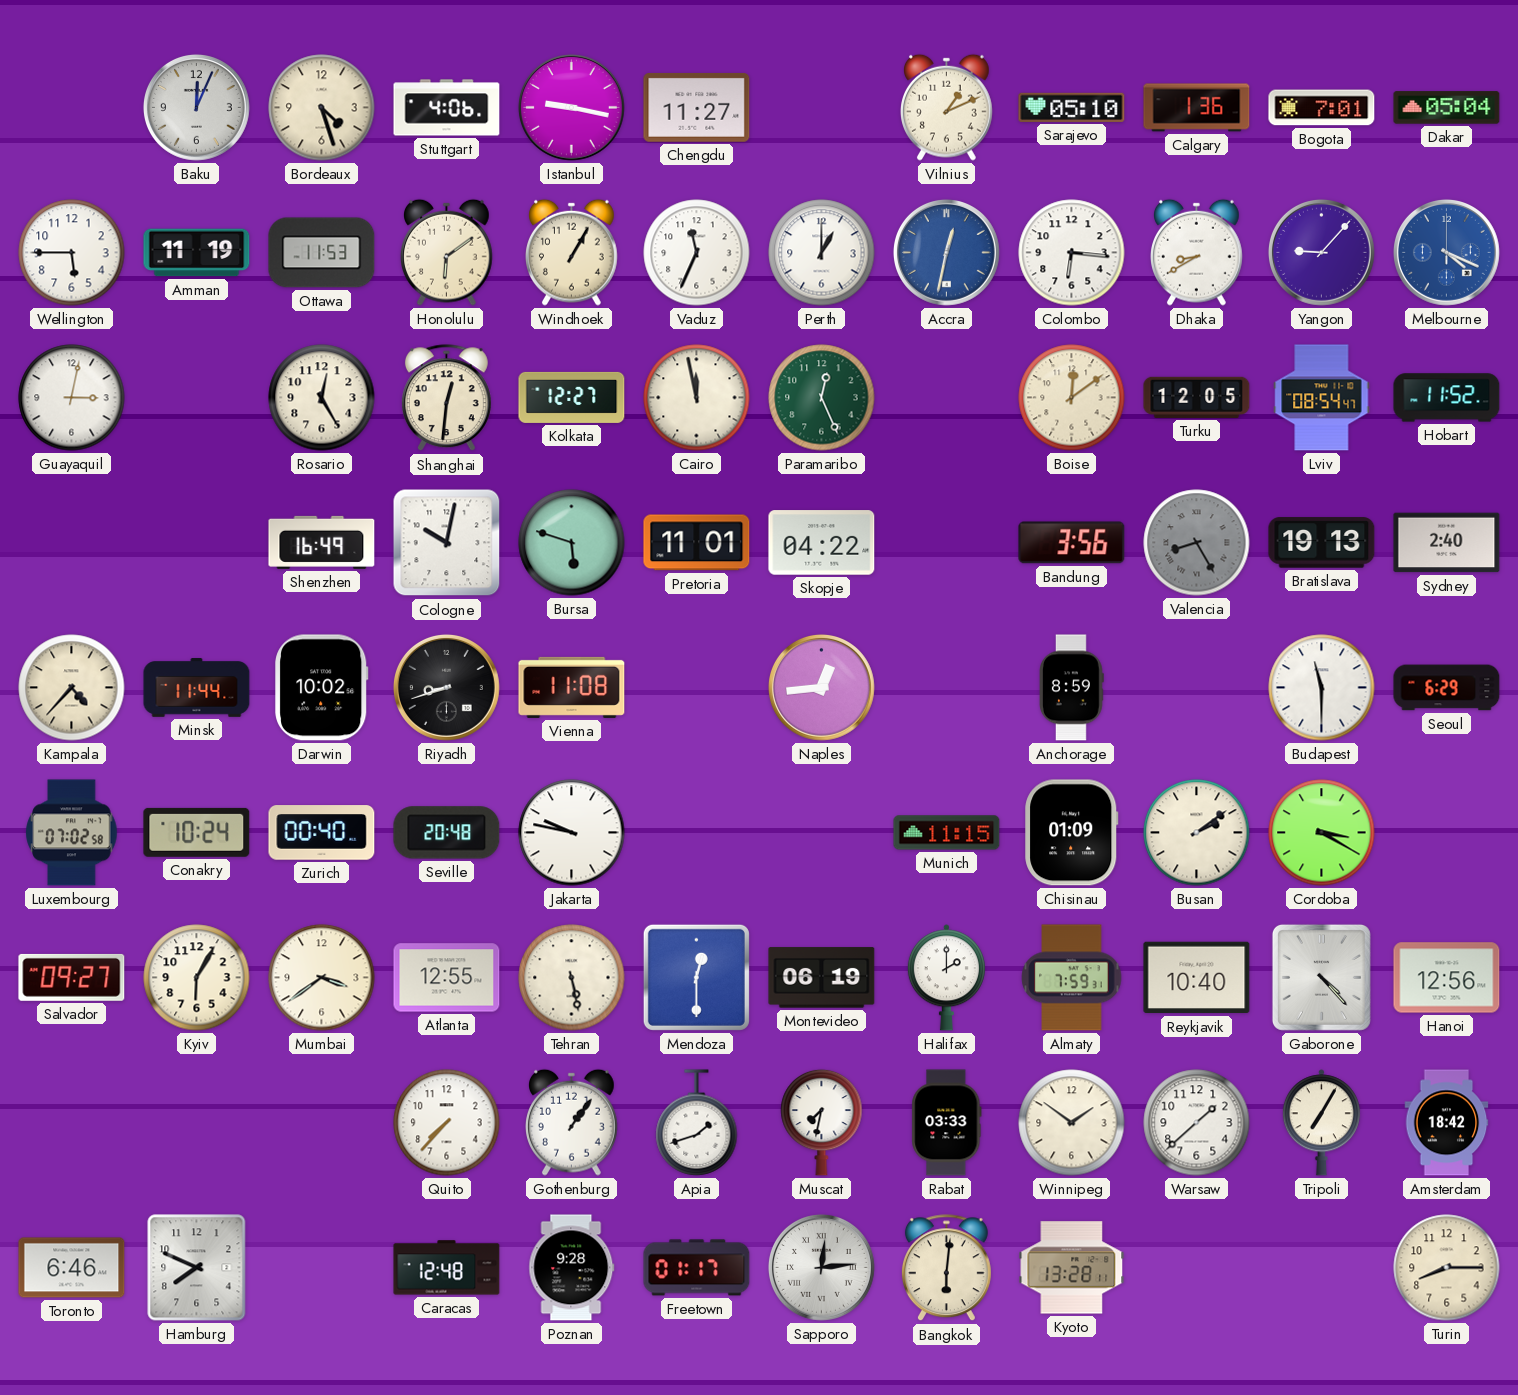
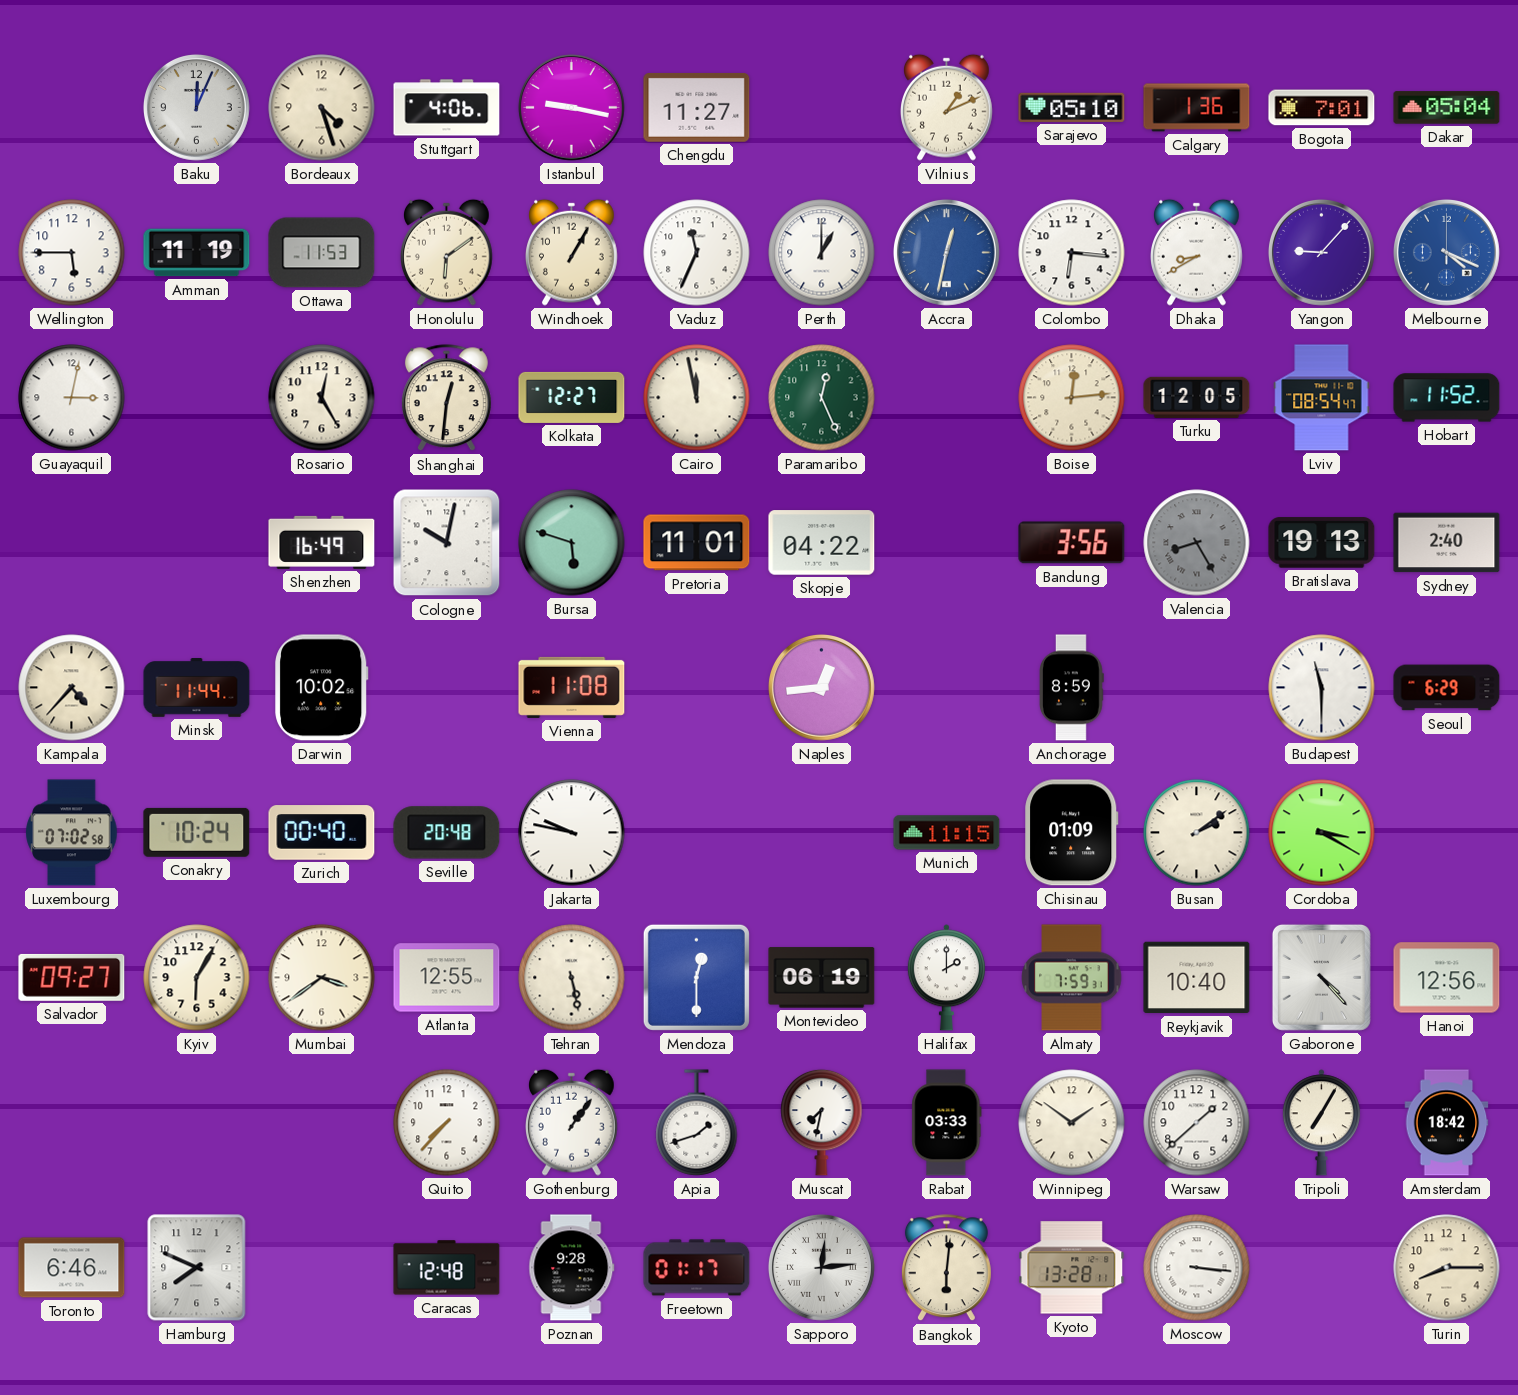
Boise: 12:09 -> 12:14 (1072, 398)
Riyadh: 8:42 -> none (446, 687)
Moscow: none -> 3:16 (1197, 1268)
